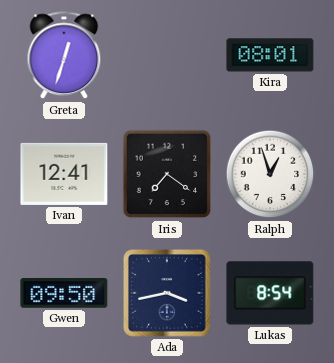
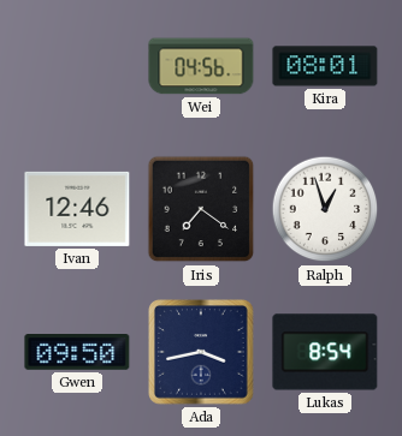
Greta: 12:33 -> none (64, 56)
Wei: none -> 04:56 (201, 66)
Ivan: 12:41 -> 12:46 (77, 209)
